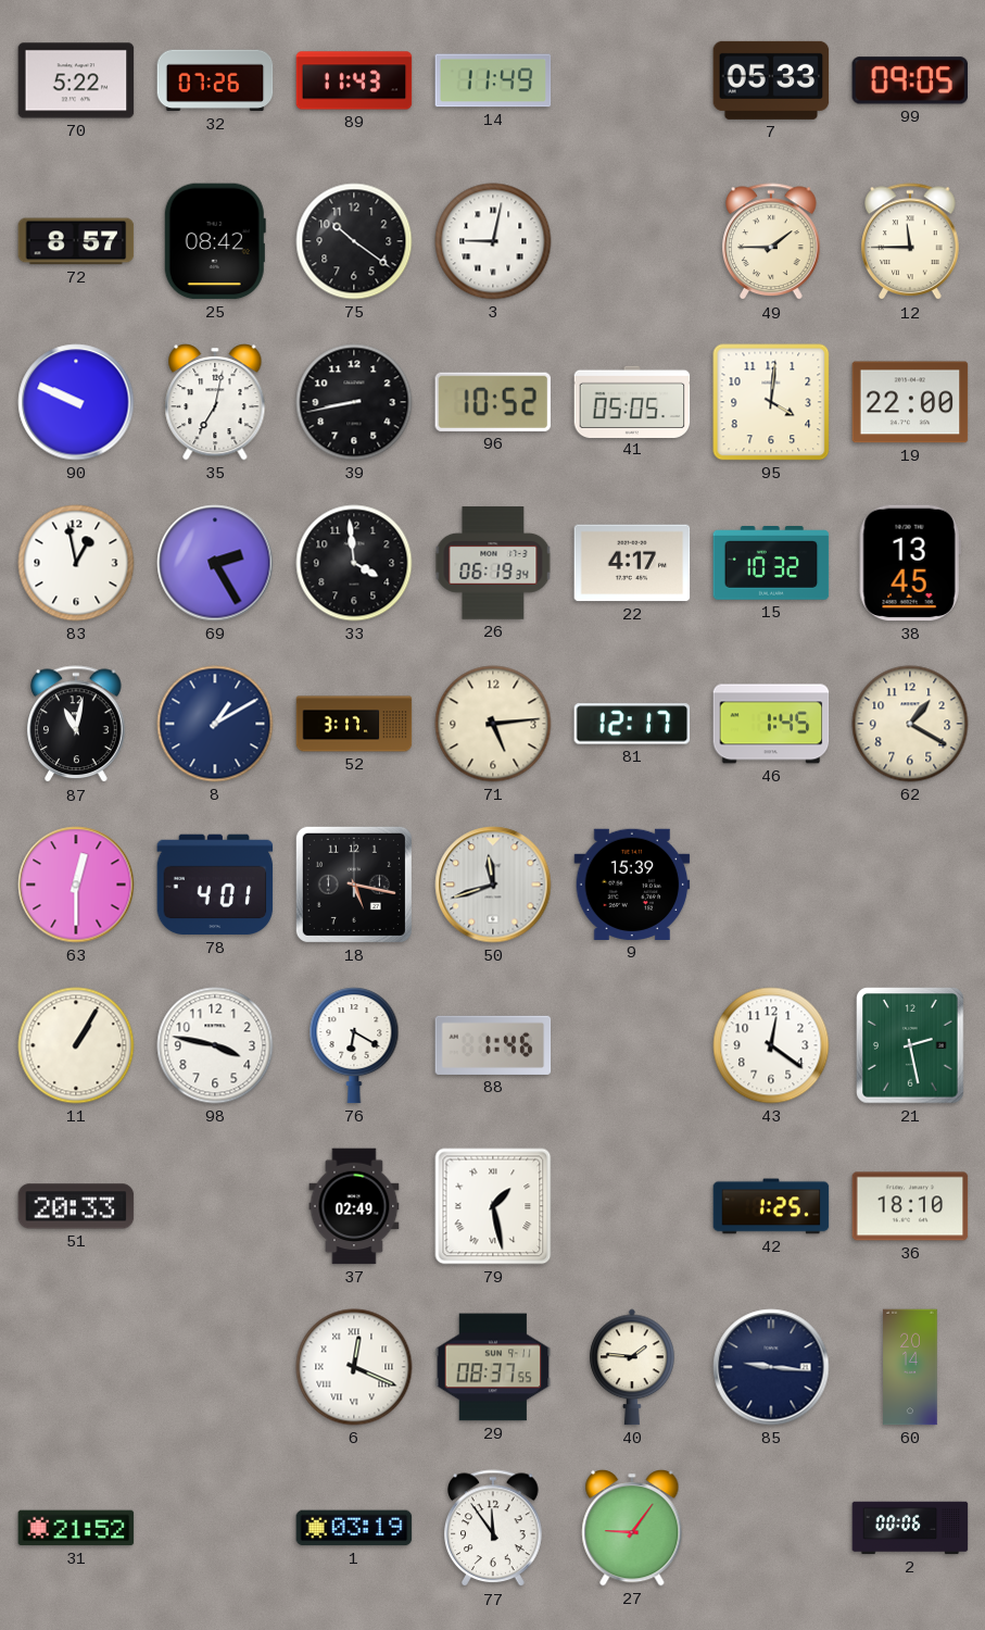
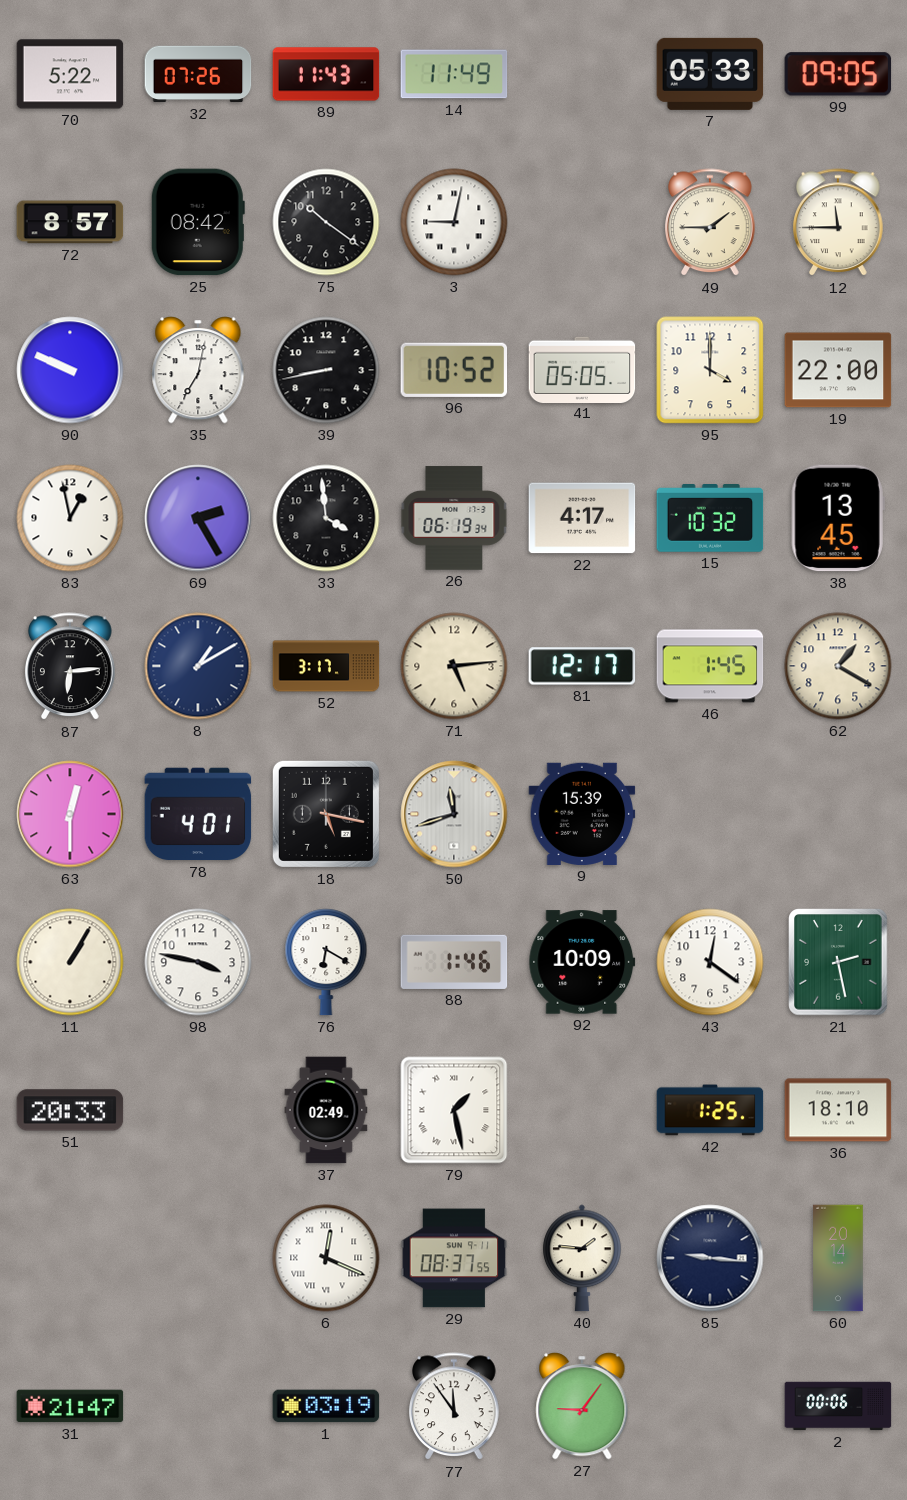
95: 4:01 -> 4:00 (710, 370)
87: 11:02 -> 6:14 (70, 667)
92: none -> 10:09 (582, 962)
31: 21:52 -> 21:47 (70, 1406)
